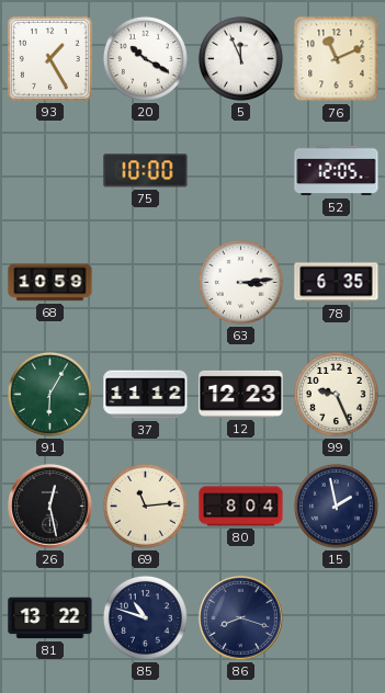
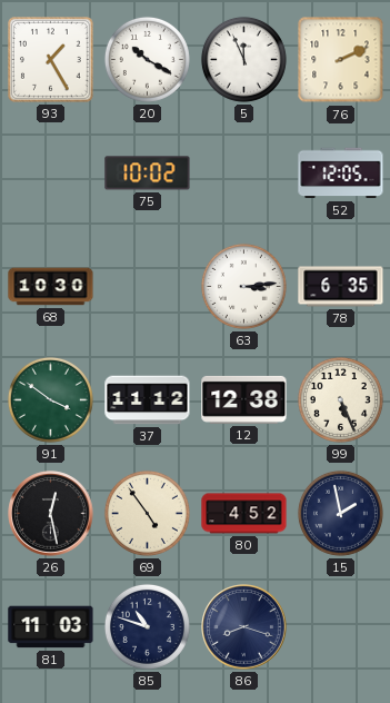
76: 11:11 -> 2:11 (341, 60)
75: 10:00 -> 10:02 (148, 174)
68: 10:59 -> 10:30 (51, 287)
91: 6:05 -> 3:51 (50, 399)
12: 12:23 -> 12:38 (244, 399)
99: 9:26 -> 5:26 (340, 399)
69: 11:14 -> 4:54 (147, 513)
80: 8:04 -> 4:52 (244, 514)
81: 13:22 -> 11:03 (51, 627)
